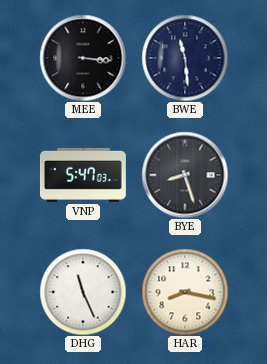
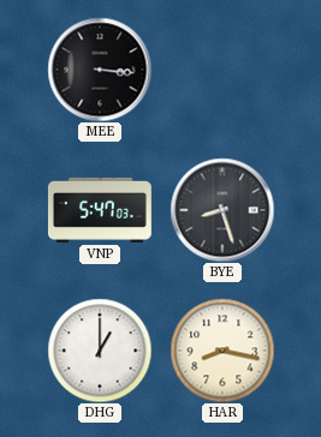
BWE: 11:29 -> none (185, 58)
DHG: 11:26 -> 1:00 (100, 351)
